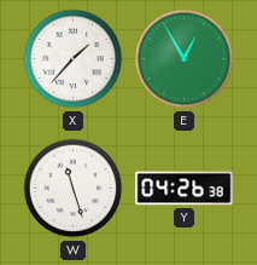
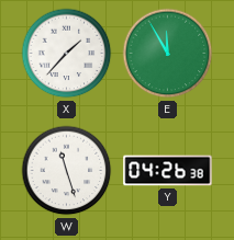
E: 12:55 -> 11:55 (168, 54)
